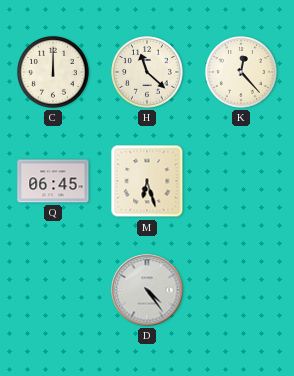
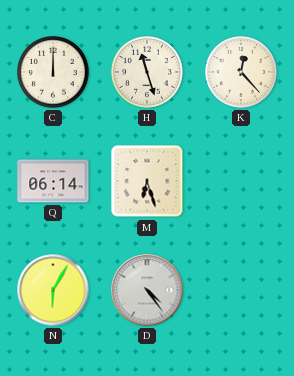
H: 11:22 -> 11:27 (148, 73)
Q: 06:45 -> 06:14 (53, 181)
N: none -> 6:05 (53, 290)
